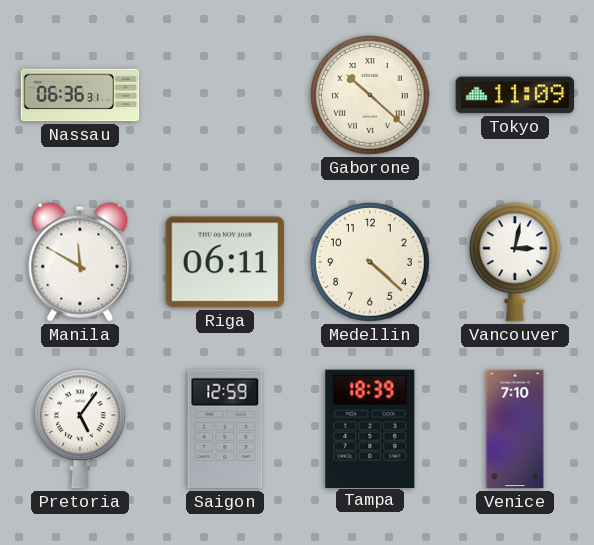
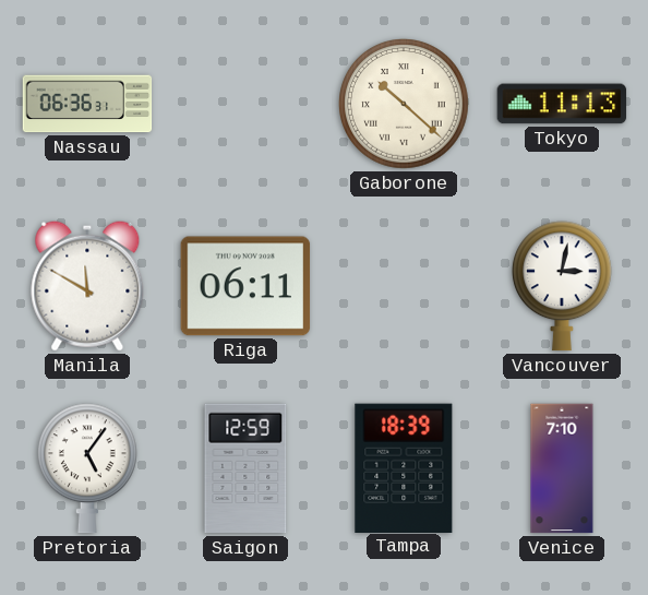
Tokyo: 11:09 -> 11:13 (562, 104)
Medellin: 4:22 -> none (371, 263)
